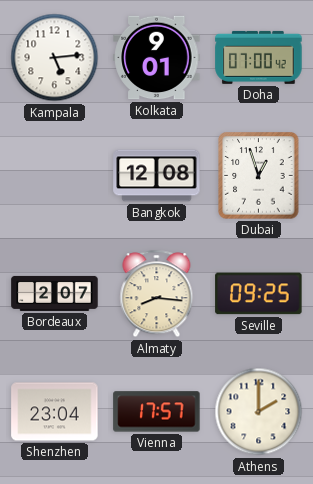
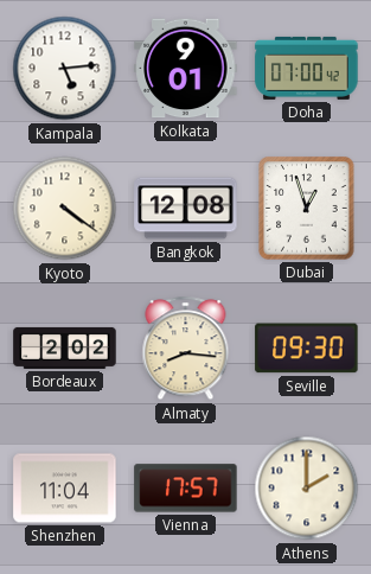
Kyoto: none -> 4:21 (65, 209)
Bordeaux: 2:07 -> 2:02 (65, 347)
Seville: 09:25 -> 09:30 (307, 349)
Shenzhen: 23:04 -> 11:04 (65, 489)
